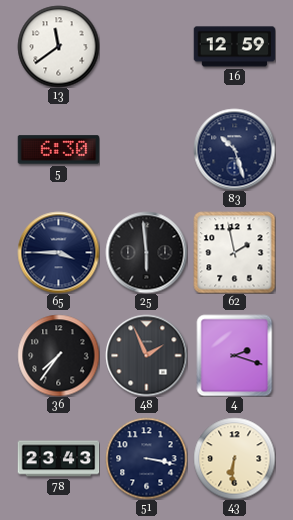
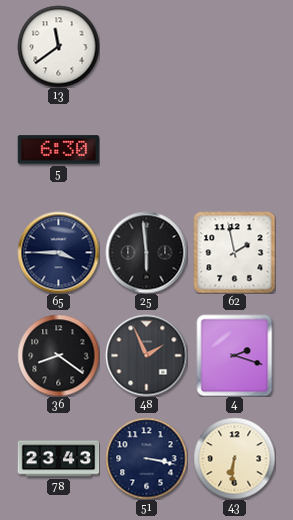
16: 12:59 -> none (234, 47)
83: 10:27 -> none (234, 149)
36: 7:36 -> 8:21 (58, 355)
